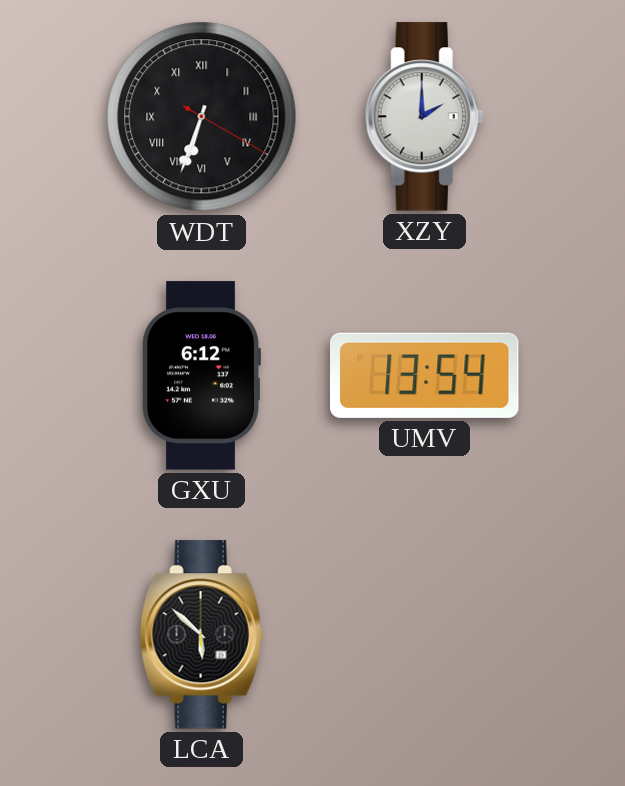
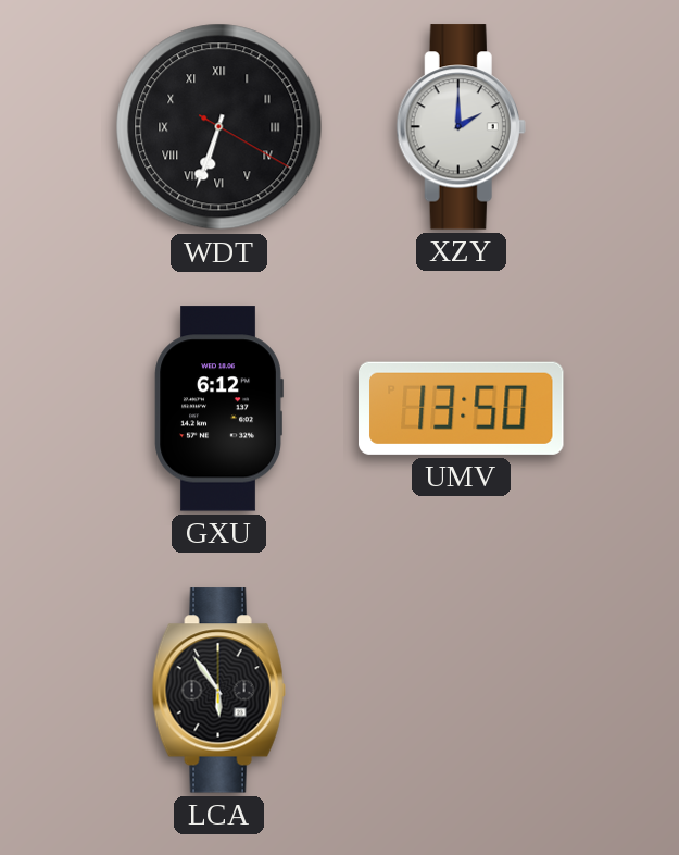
UMV: 13:54 -> 13:50 (462, 408)
LCA: 5:52 -> 5:54 (218, 691)
